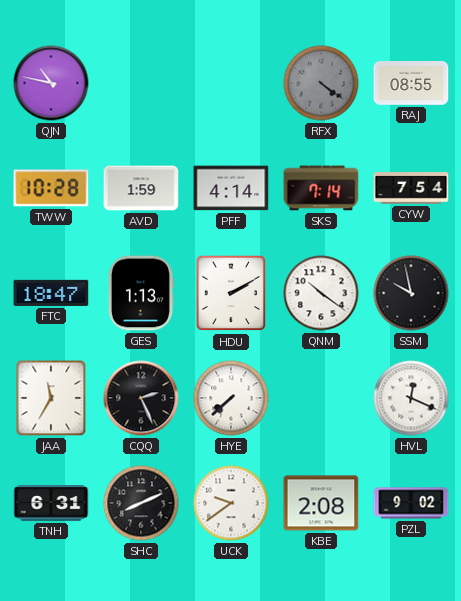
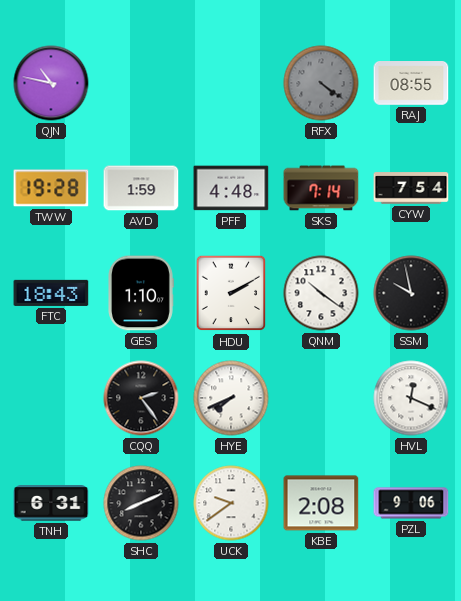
TWW: 10:28 -> 19:28 (51, 188)
PFF: 4:14 -> 4:48 (231, 188)
FTC: 18:47 -> 18:43 (51, 293)
GES: 1:13 -> 1:10 (141, 293)
JAA: 11:35 -> none (51, 398)
CQQ: 2:26 -> 2:24 (141, 398)
HYE: 7:38 -> 7:41 (231, 398)
PZL: 9:02 -> 9:06 (411, 503)
